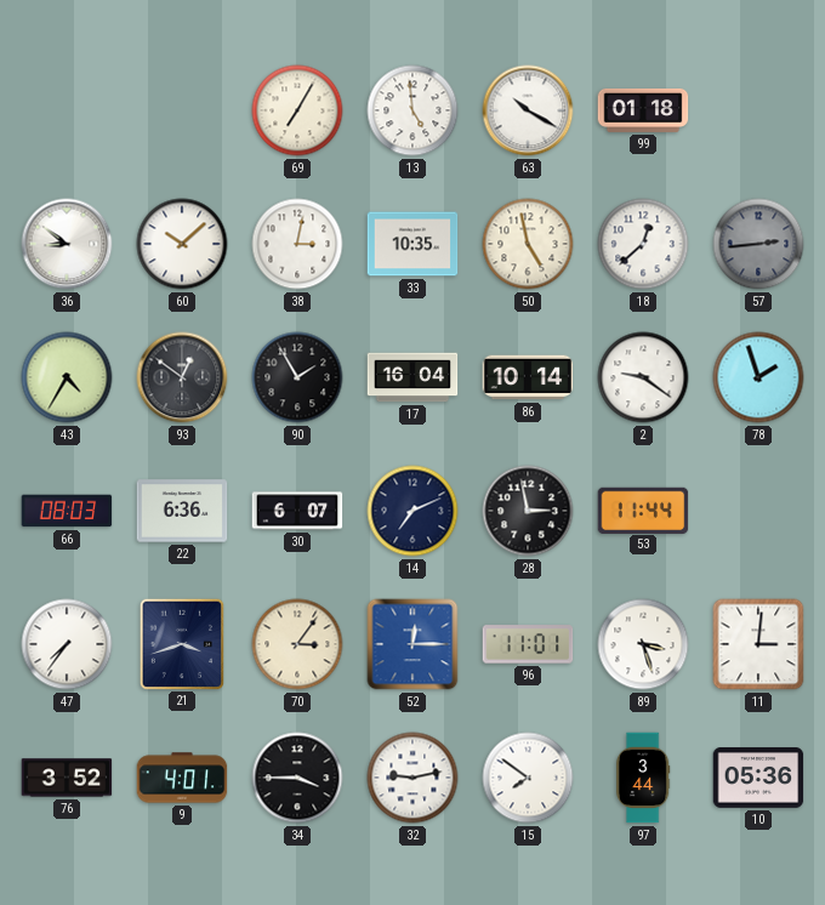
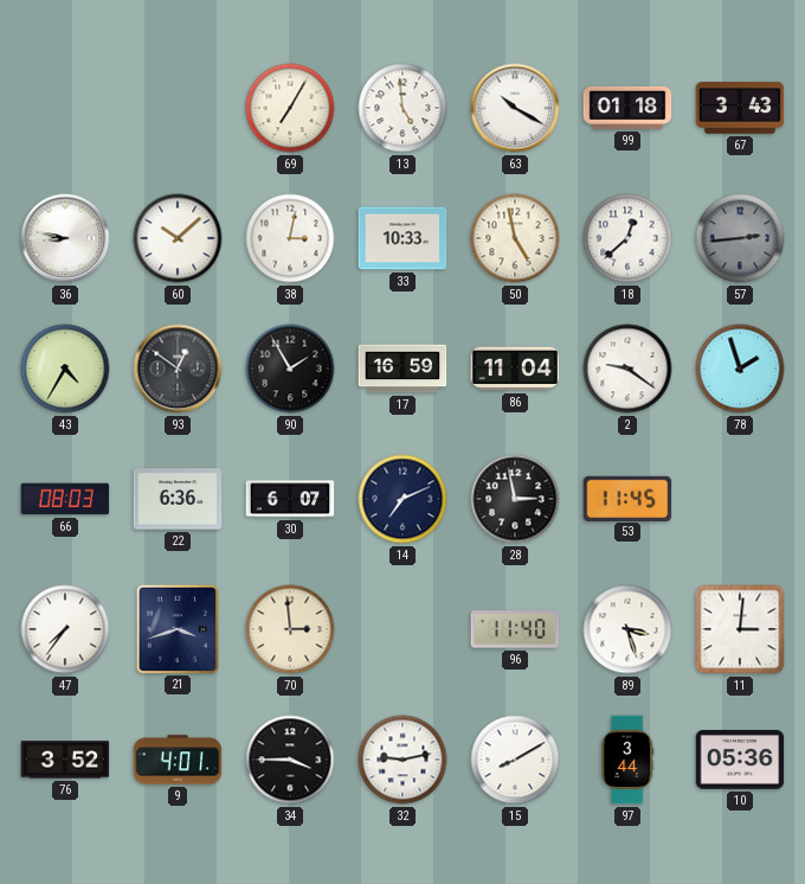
67: none -> 3:43 (740, 108)
36: 8:51 -> 8:47 (65, 238)
33: 10:35 -> 10:33 (402, 238)
17: 16:04 -> 16:59 (402, 369)
86: 10:14 -> 11:04 (515, 369)
53: 11:44 -> 11:45 (627, 498)
70: 3:06 -> 2:59 (290, 629)
52: 12:15 -> none (412, 644)
96: 11:01 -> 11:40 (515, 629)
15: 7:51 -> 8:10 (515, 760)
